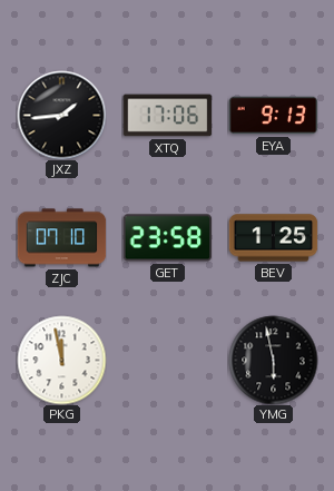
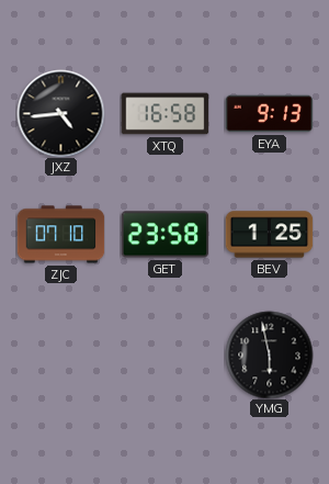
JXZ: 1:44 -> 4:44 (60, 113)
XTQ: 17:06 -> 16:58 (164, 114)
PKG: 11:58 -> none (61, 360)
